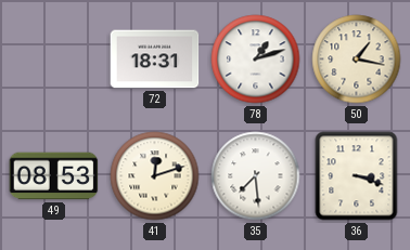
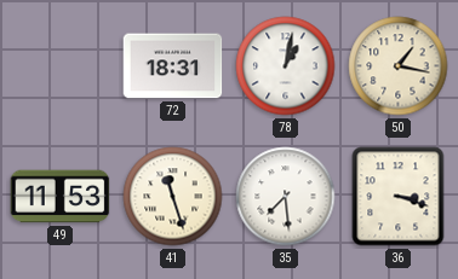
78: 1:12 -> 1:02 (286, 66)
49: 08:53 -> 11:53 (61, 197)
41: 12:12 -> 11:27 (173, 197)
